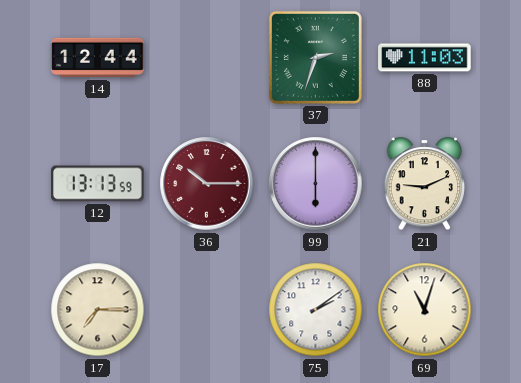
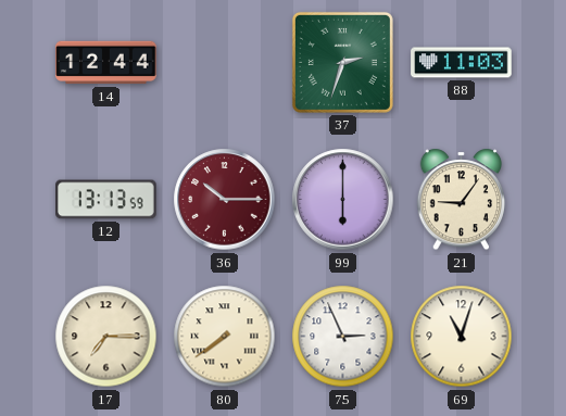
21: 9:11 -> 9:06 (462, 200)
80: none -> 7:39 (225, 337)
75: 2:09 -> 2:56 (343, 337)
